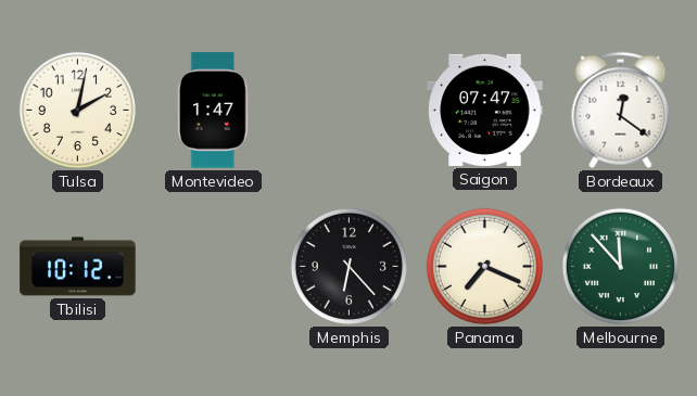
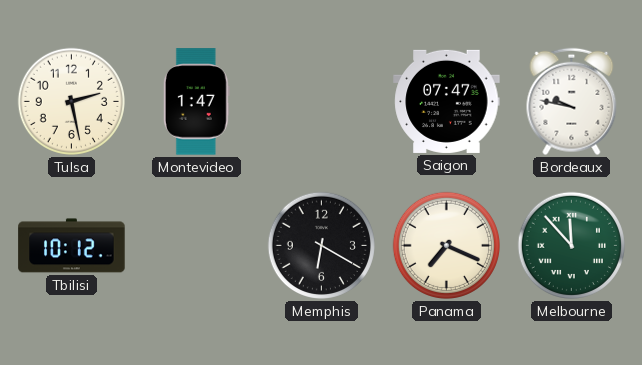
Tulsa: 2:02 -> 2:28 (71, 101)
Bordeaux: 12:21 -> 9:47 (572, 102)
Memphis: 6:23 -> 6:20 (321, 245)
